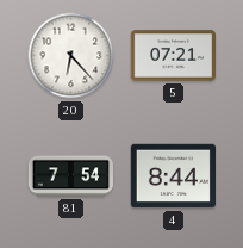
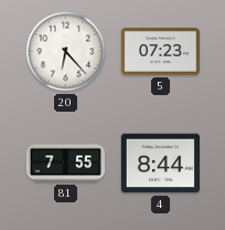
5: 07:21 -> 07:23 (160, 52)
81: 7:54 -> 7:55 (65, 164)
